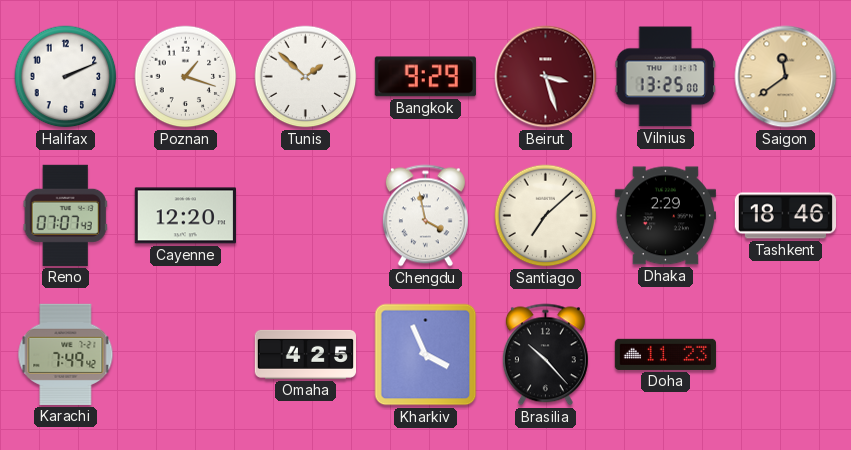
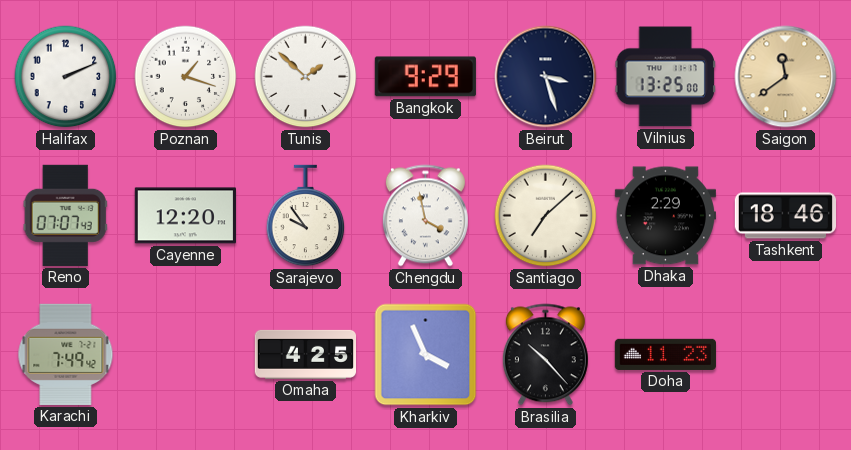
Beirut dial: burgundy -> navy (546, 77)
Sarajevo: none -> 9:54 (306, 216)
